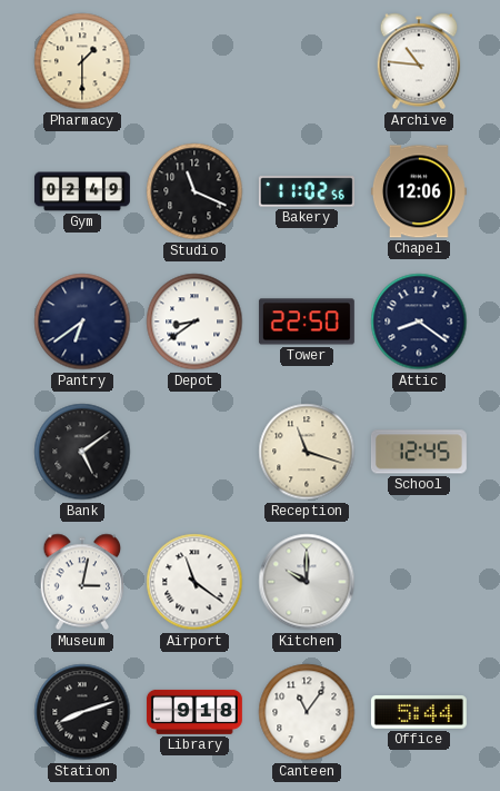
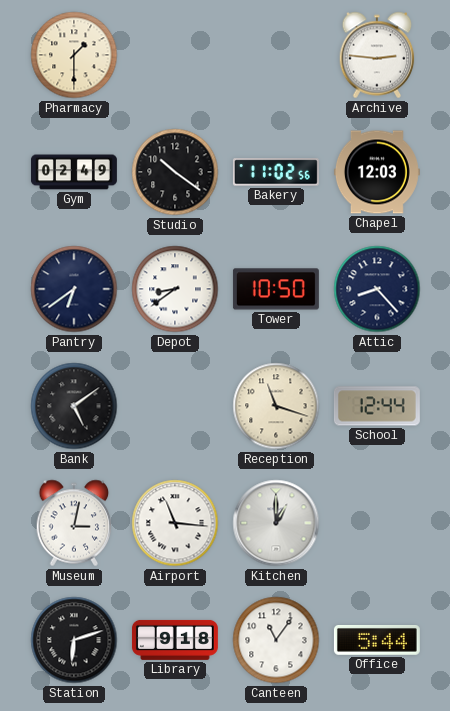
Archive: 10:46 -> 2:46 (377, 55)
Studio: 11:19 -> 10:21 (175, 172)
Chapel: 12:06 -> 12:03 (377, 172)
Tower: 22:50 -> 10:50 (276, 289)
Attic: 8:21 -> 8:23 (377, 289)
School: 12:45 -> 12:44 (377, 406)
Airport: 11:21 -> 11:16 (175, 523)
Kitchen: 10:00 -> 1:00 (276, 523)
Station: 8:12 -> 6:12 (74, 640)
